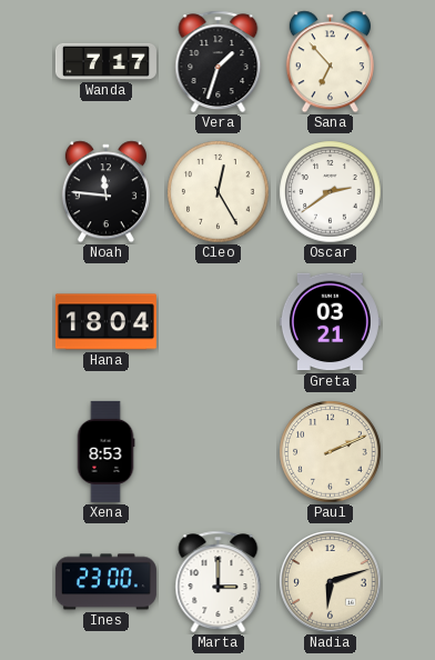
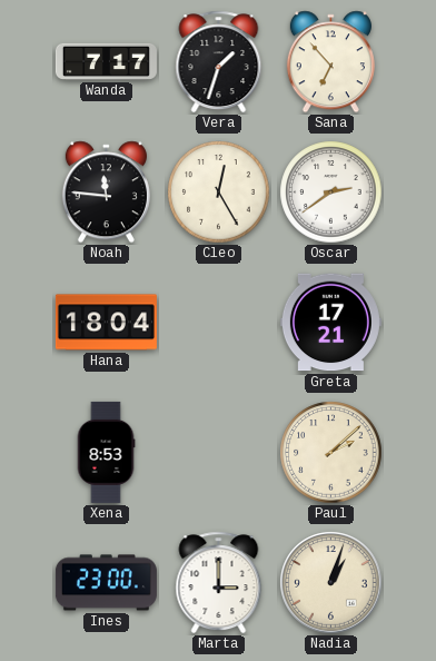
Greta: 03:21 -> 17:21 (330, 323)
Paul: 2:11 -> 2:08 (331, 453)
Nadia: 6:12 -> 1:03 (331, 583)
